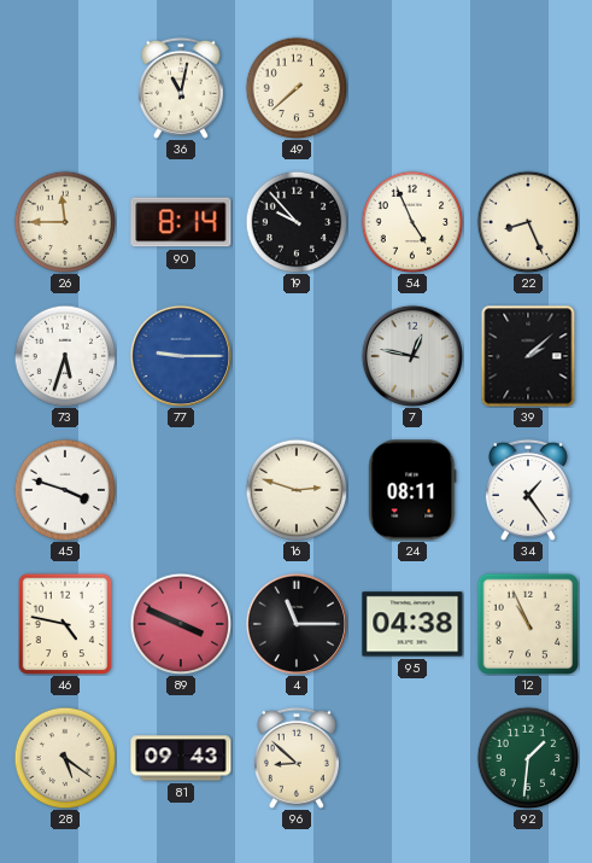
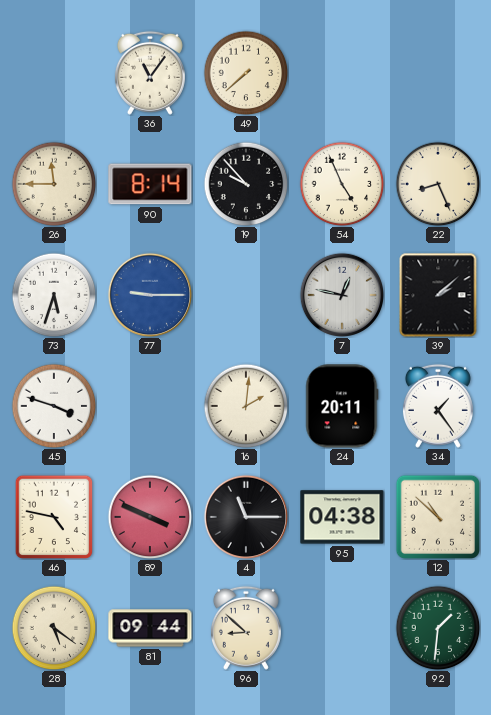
36: 11:02 -> 11:06 (150, 73)
16: 2:48 -> 2:01 (246, 406)
24: 08:11 -> 20:11 (342, 406)
12: 10:56 -> 10:52 (437, 516)
81: 09:43 -> 09:44 (150, 628)
